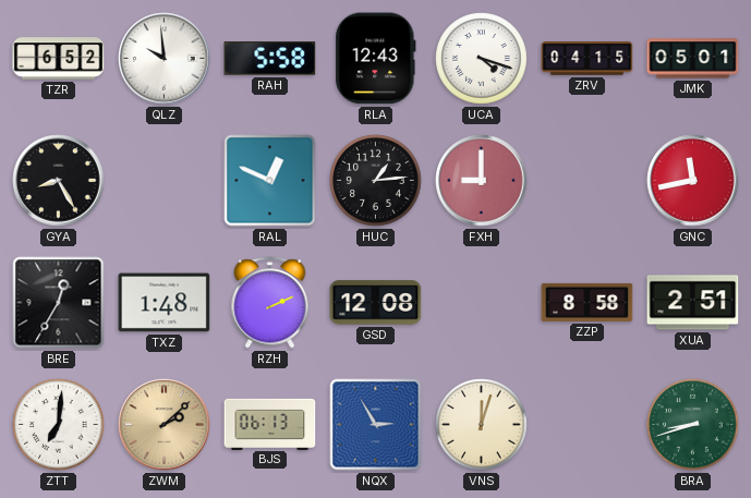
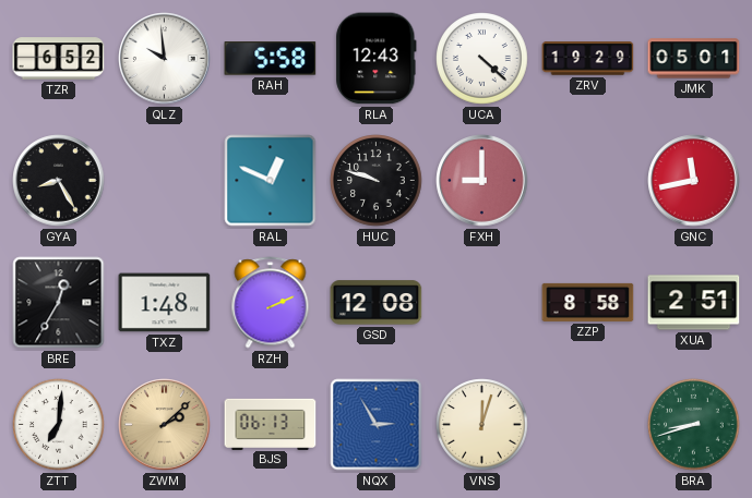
UCA: 4:18 -> 4:22 (482, 59)
ZRV: 04:15 -> 19:29 (588, 59)
HUC: 1:14 -> 9:48 (377, 181)
